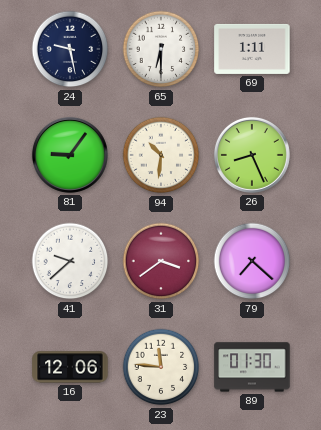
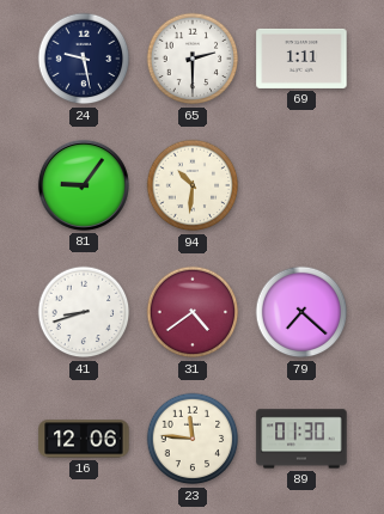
65: 6:30 -> 2:30 (193, 59)
26: 8:26 -> none (252, 155)
41: 9:38 -> 8:42 (84, 312)
31: 3:39 -> 4:39 (193, 312)
